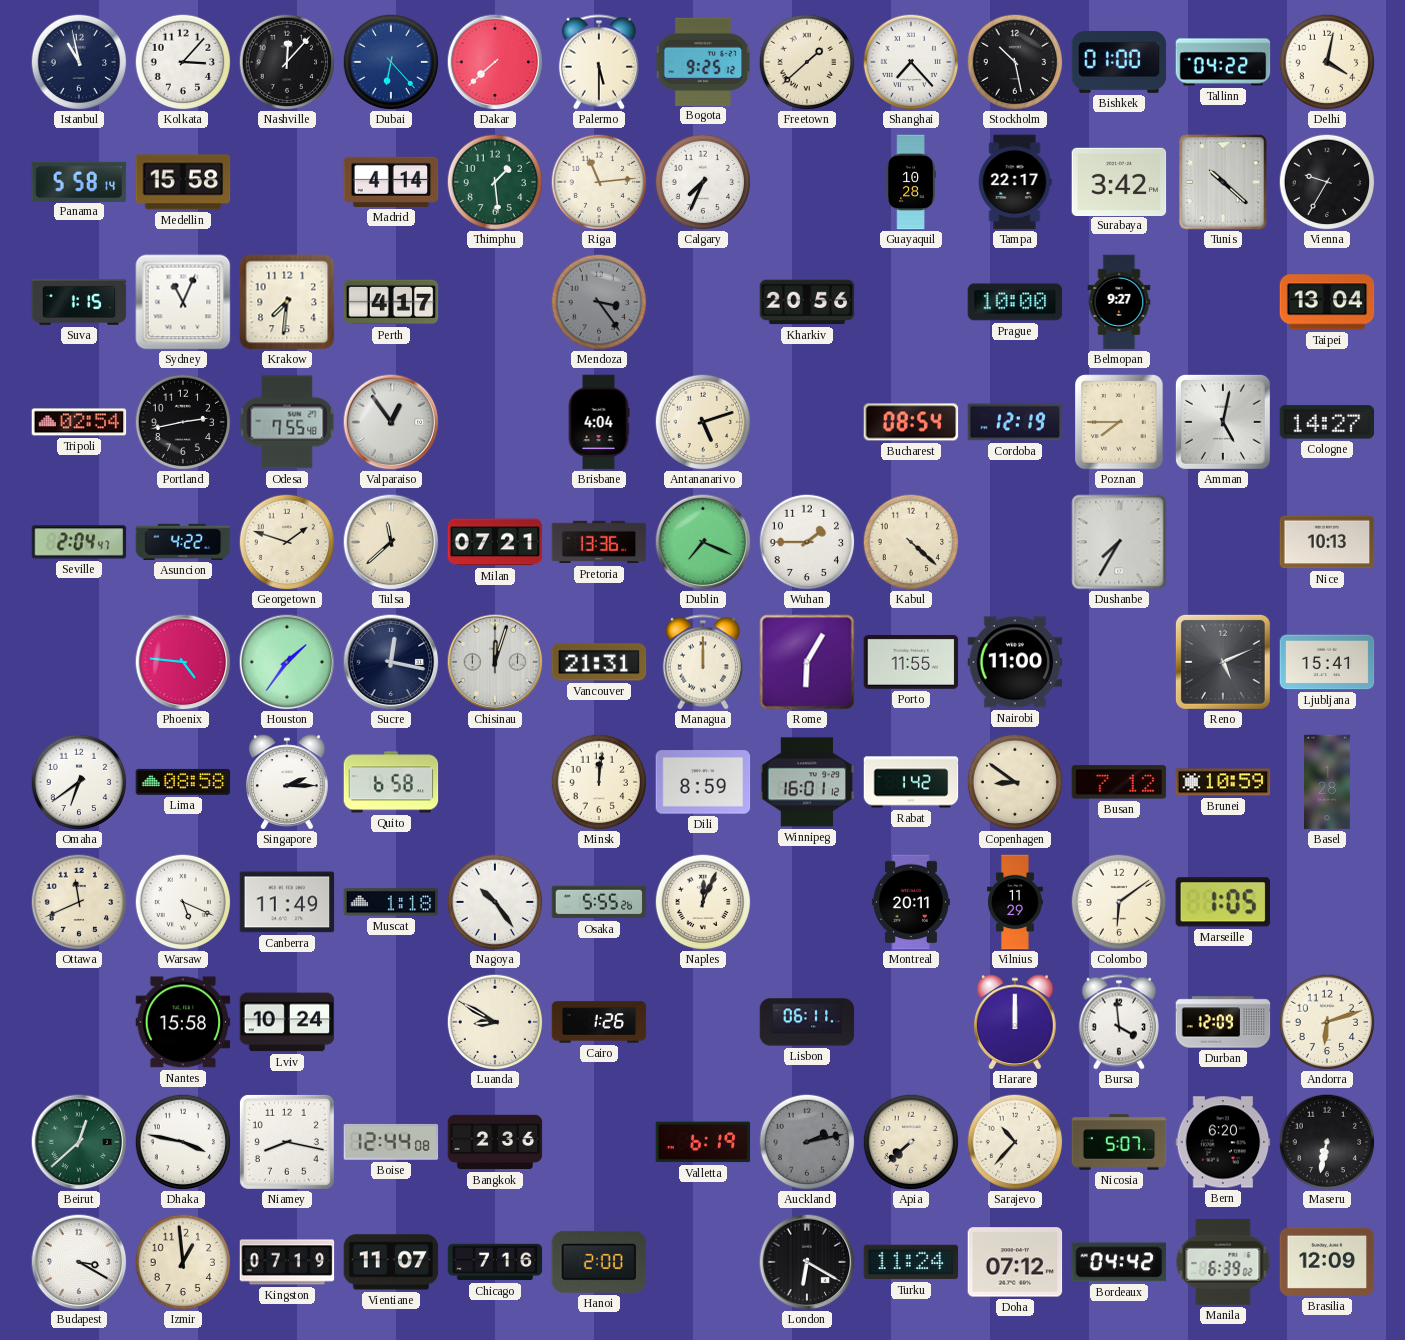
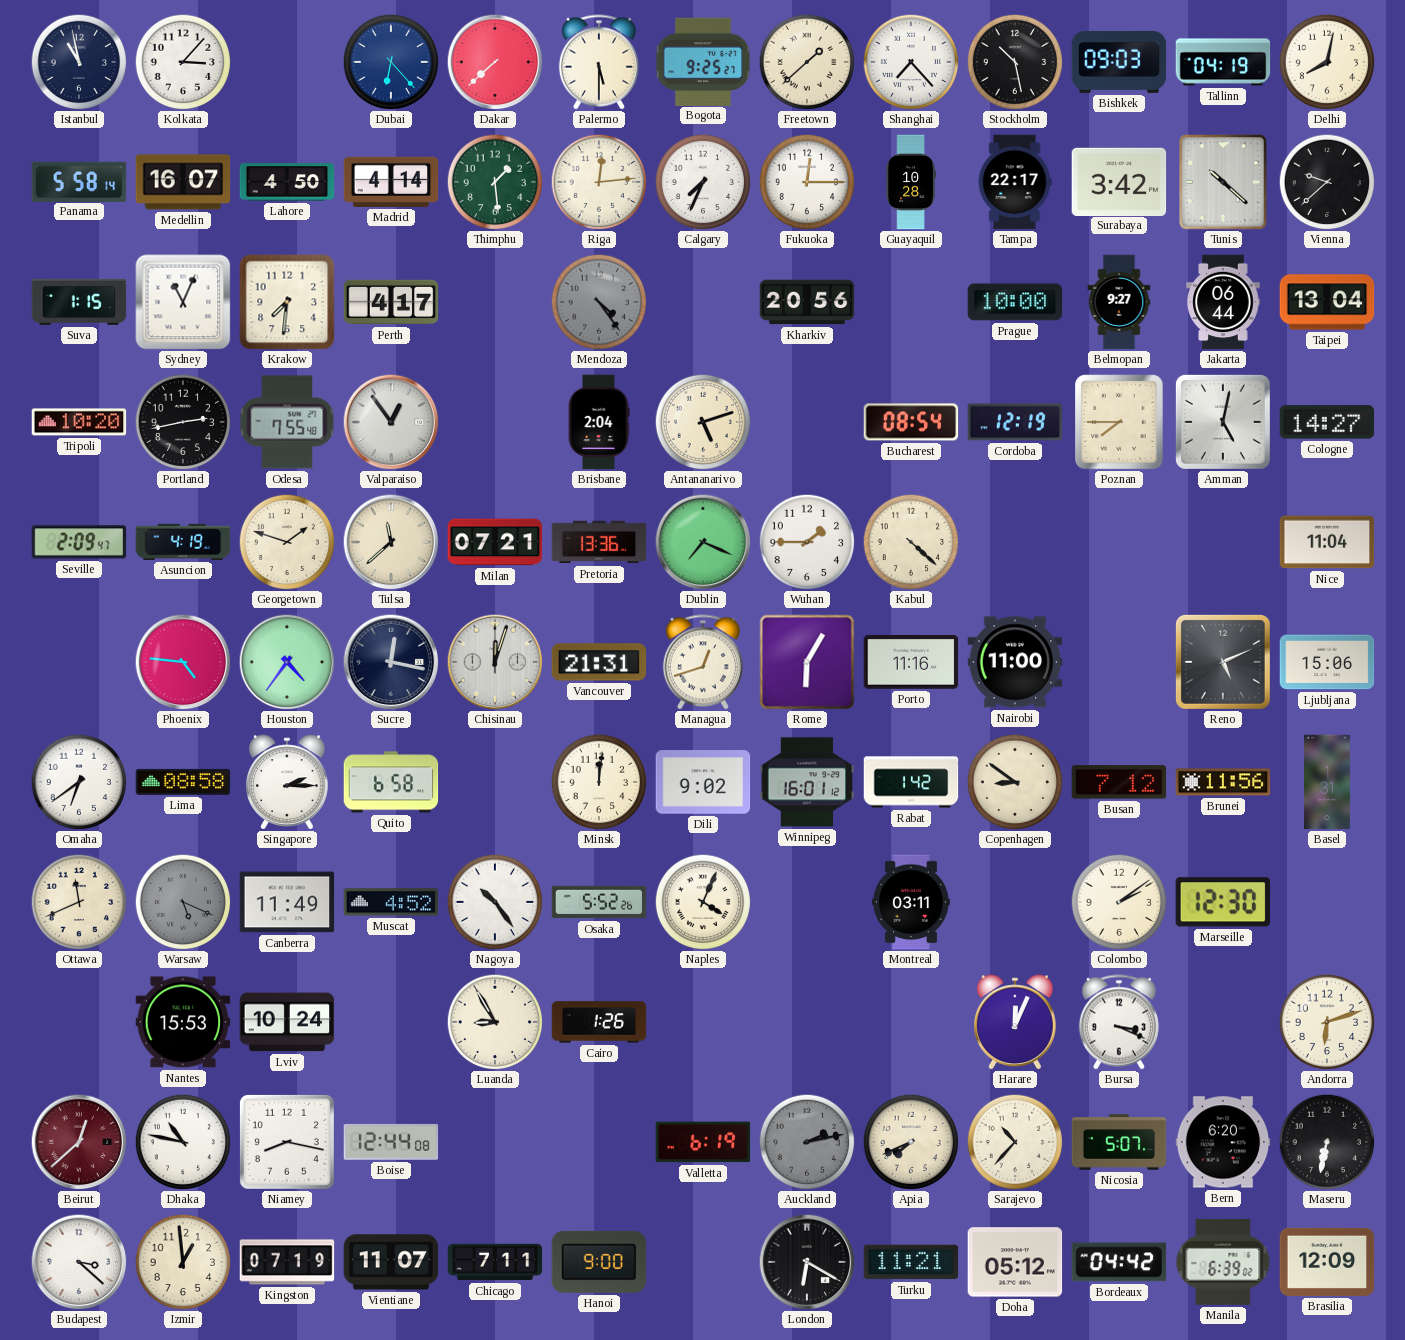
Nashville: 12:07 -> none (287, 62)
Bogota: 9:25:12 -> 9:25:27 (703, 61)
Bishkek: 01:00 -> 09:03 (1119, 62)
Tallinn: 04:22 -> 04:19 (1223, 62)
Delhi: 4:02 -> 8:02 (1327, 62)
Medellin: 15:58 -> 16:07 (183, 182)
Lahore: none -> 4:50 (287, 182)
Riga: 11:14 -> 12:14 (599, 182)
Fukuoka: none -> 12:15 (807, 182)
Vienna: 9:35 -> 9:38 (1327, 182)
Mendoza: 3:24 -> 4:24 (599, 302)
Jakarta: none -> 06:44 (1223, 302)
Tripoli: 02:54 -> 10:20 (79, 422)
Brisbane: 4:04 -> 2:04 (599, 422)
Seville: 2:04 -> 2:09 (79, 542)
Asuncion: 4:22 -> 4:19 (183, 542)
Dushanbe: 7:35 -> none (1119, 542)
Nice: 10:13 -> 11:04 (1327, 542)
Houston: 1:36 -> 4:36 (287, 662)
Managua: 12:00 -> 12:42 (703, 662)
Porto: 11:55 -> 11:16 (911, 663)
Ljubljana: 15:41 -> 15:06 (1327, 662)
Dili: 8:59 -> 9:02 (703, 782)
Brunei: 10:59 -> 11:56 (1223, 782)
Basel: 1:28 -> 1:31 (1327, 782)
Warsaw dial: white -> grey (183, 902)
Muscat: 1:18 -> 4:52 (391, 902)
Osaka: 5:55 -> 5:52 (599, 902)
Naples: 12:04 -> 4:04 (703, 902)
Montreal: 20:11 -> 03:11 (911, 902)
Vilnius: 11:29 -> none (1015, 902)
Colombo: 6:09 -> 2:09 (1119, 902)
Marseille: 1:05 -> 12:30 (1222, 902)
Nantes: 15:58 -> 15:53 (183, 1022)
Luanda: 8:50 -> 8:55 (495, 1022)
Lisbon: 06:11 -> none (807, 1022)
Harare: 12:00 -> 12:04 (1015, 1022)
Bursa: 3:59 -> 3:19 (1119, 1022)
Durban: 12:09 -> none (1223, 1022)
Beirut dial: green -> burgundy (79, 1142)
Dhaka: 3:47 -> 10:47 (183, 1142)
Bangkok: 2:36 -> none (495, 1142)
Apia: 7:38 -> 7:41 (911, 1142)
Budapest: 3:20 -> 3:22 (79, 1262)
Chicago: 7:16 -> 7:11 (495, 1262)
Hanoi: 2:00 -> 9:00 (599, 1262)
Turku: 11:24 -> 11:21 (911, 1262)
Doha: 07:12 -> 05:12 (1015, 1262)
